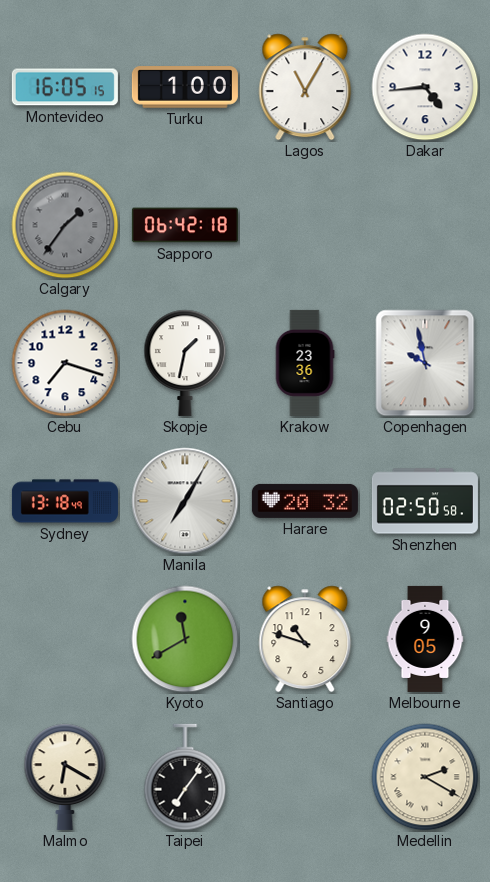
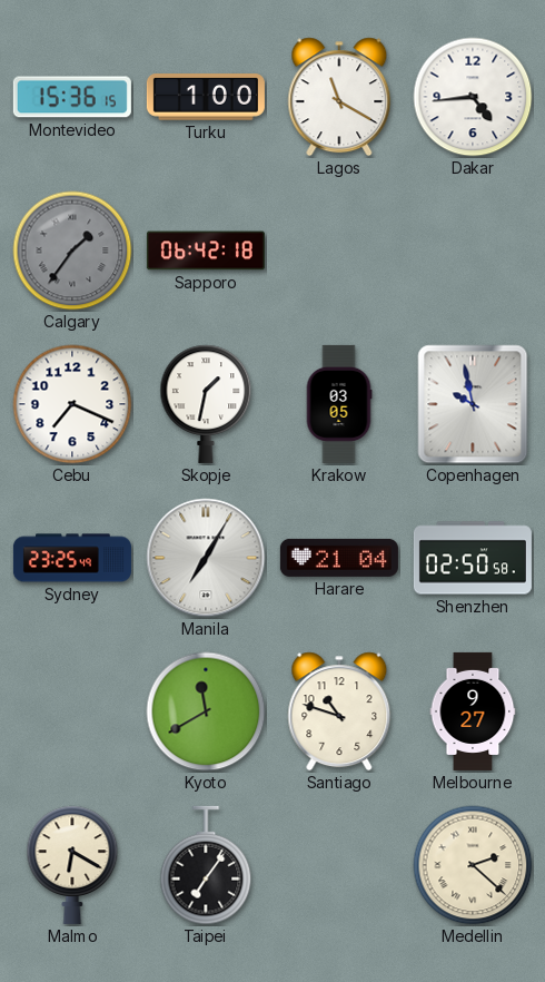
Montevideo: 16:05 -> 15:36 (72, 97)
Lagos: 11:05 -> 11:20 (339, 97)
Cebu: 7:18 -> 7:19 (72, 404)
Krakow: 23:36 -> 03:05 (339, 404)
Sydney: 13:18 -> 23:25 (72, 558)
Harare: 20:32 -> 21:04 (339, 558)
Melbourne: 9:05 -> 9:27 (473, 711)
Medellin: 2:20 -> 2:22 (473, 865)
